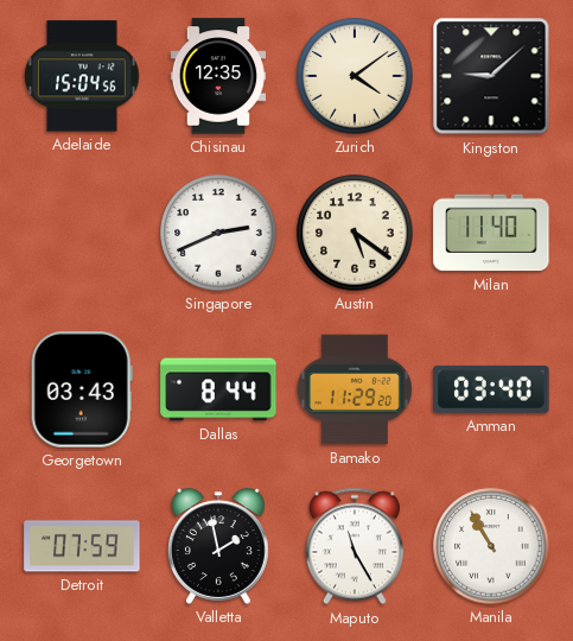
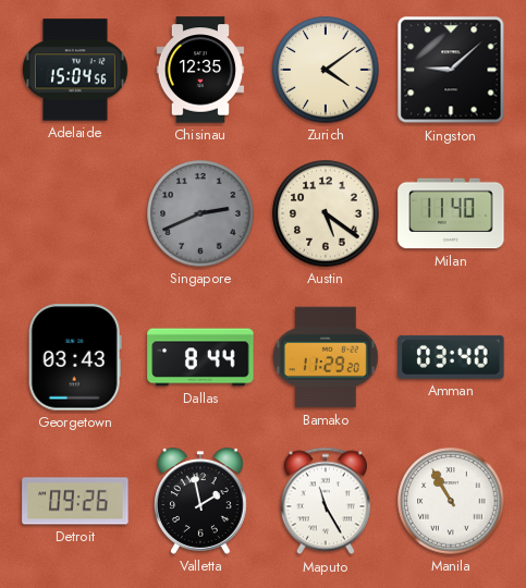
Singapore dial: white -> grey (200, 213)
Detroit: 07:59 -> 09:26 (75, 501)
